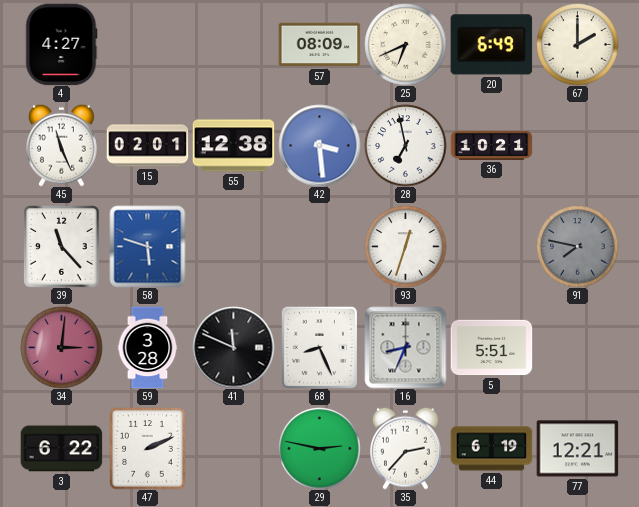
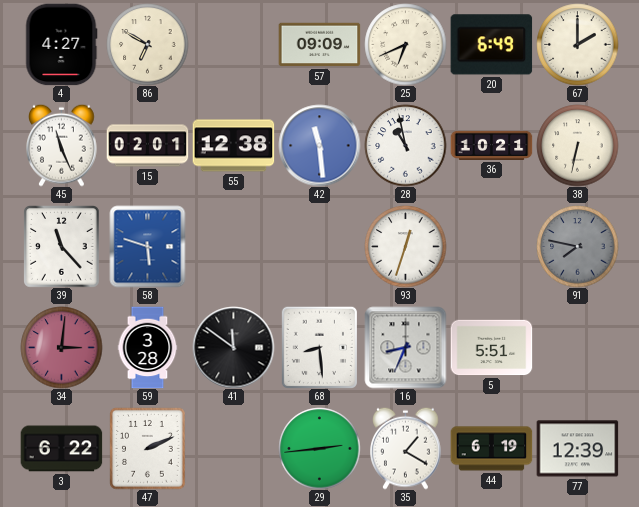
86: none -> 6:50 (147, 44)
57: 08:09 -> 09:09 (319, 45)
42: 3:29 -> 11:29 (319, 145)
28: 6:58 -> 10:58 (405, 145)
38: none -> 6:32 (577, 145)
41: 11:49 -> 11:51 (233, 347)
68: 8:26 -> 8:29 (319, 347)
29: 2:47 -> 2:44 (319, 448)
35: 2:37 -> 1:20 (406, 448)
77: 12:21 -> 12:39 (577, 449)
